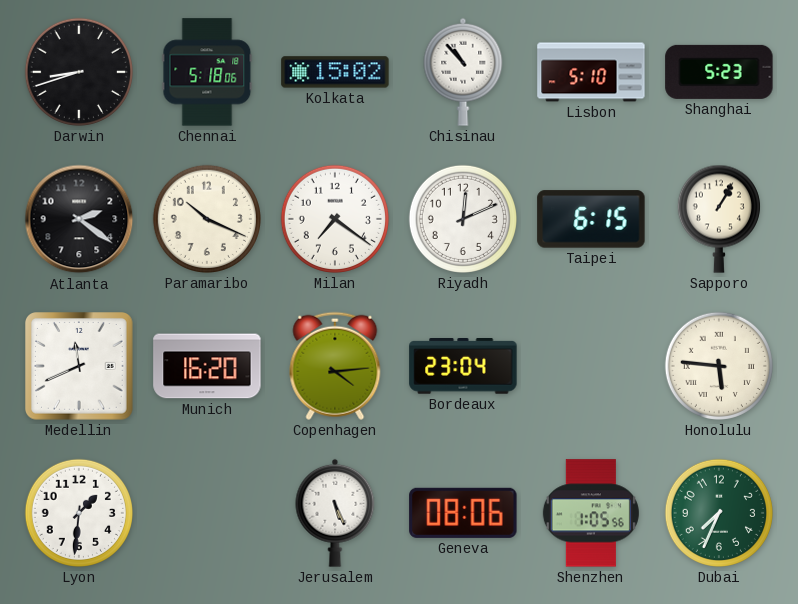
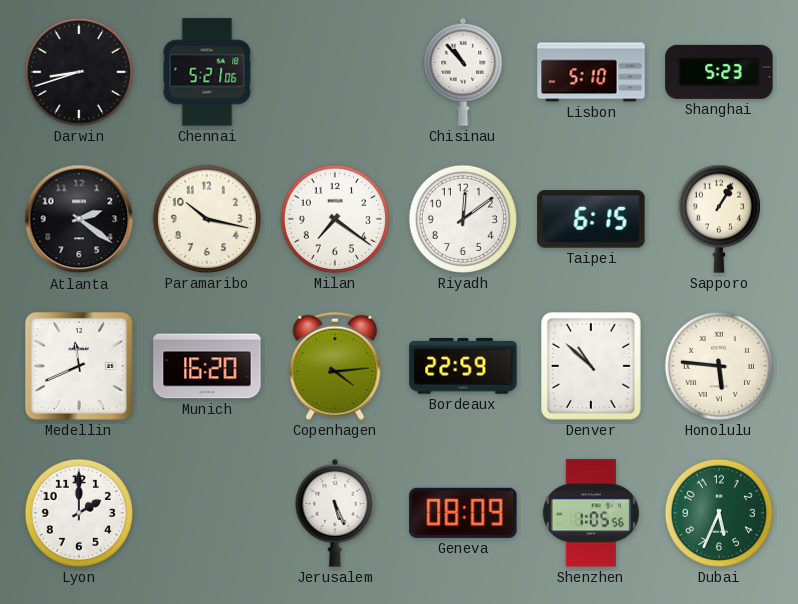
Chennai: 5:18 -> 5:21 (207, 72)
Kolkata: 15:02 -> none (335, 72)
Paramaribo: 10:19 -> 10:17 (207, 219)
Riyadh: 12:11 -> 12:09 (463, 219)
Bordeaux: 23:04 -> 22:59 (463, 367)
Denver: none -> 10:52 (592, 367)
Lyon: 1:31 -> 2:00 (79, 513)
Geneva: 08:06 -> 08:09 (463, 513)
Dubai: 7:34 -> 5:34 (719, 513)
